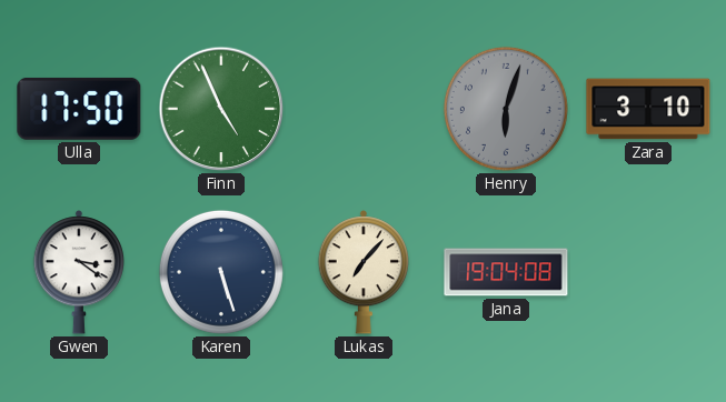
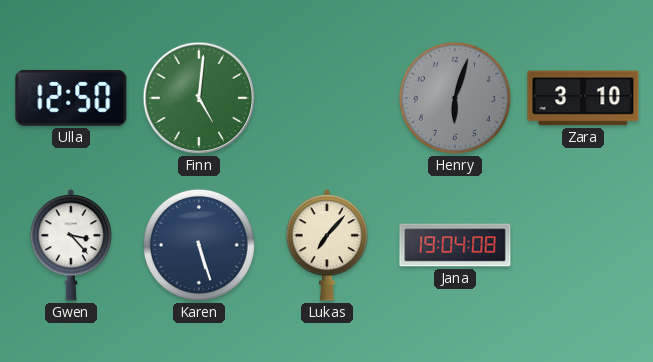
Ulla: 17:50 -> 12:50 (71, 98)
Finn: 4:56 -> 5:01 (199, 98)
Gwen: 3:21 -> 3:23 (71, 245)
